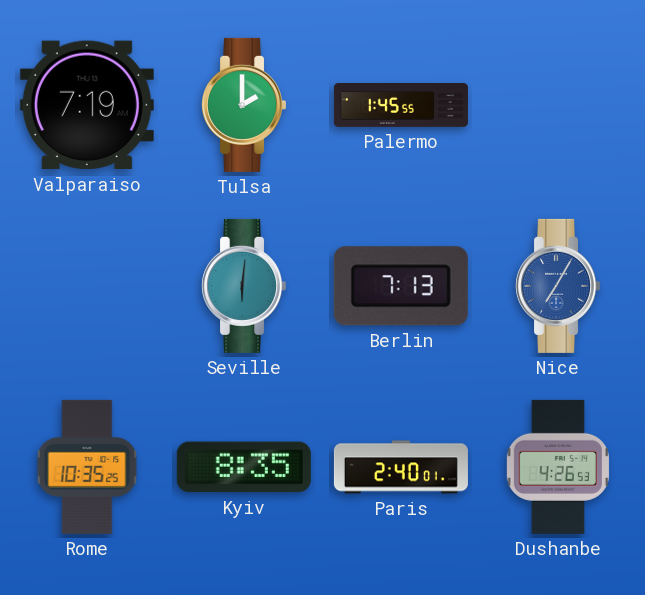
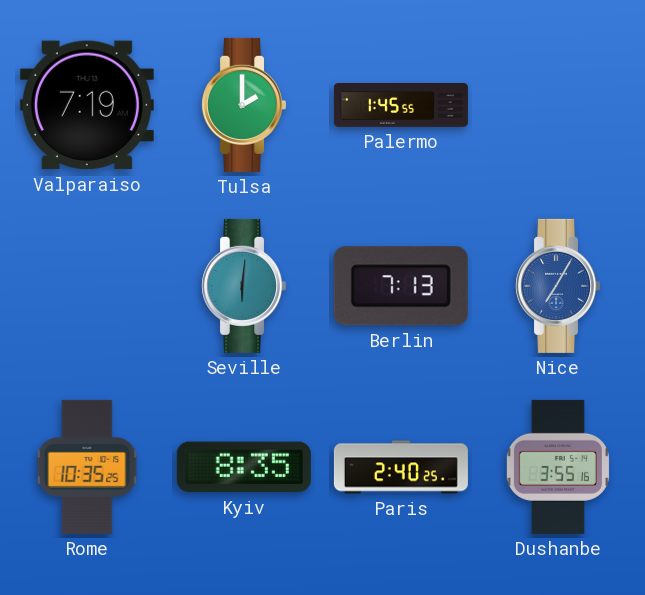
Paris: 2:40:01 -> 2:40:25 (401, 467)
Dushanbe: 4:26 -> 3:55 (558, 467)
